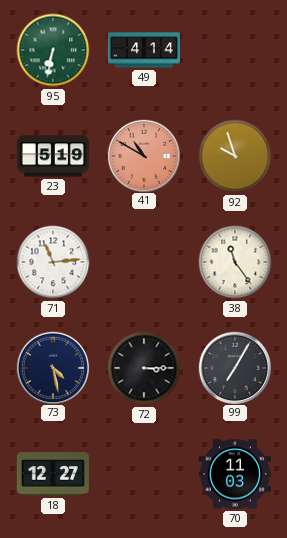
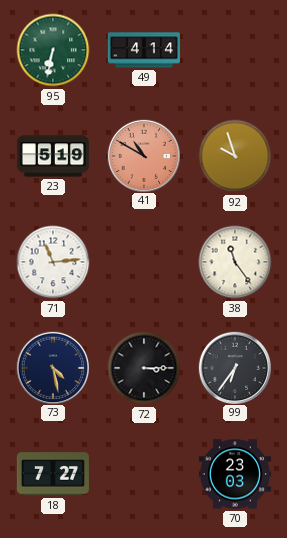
99: 7:05 -> 6:36 (234, 367)
18: 12:27 -> 7:27 (53, 474)
70: 11:03 -> 23:03 (235, 474)
